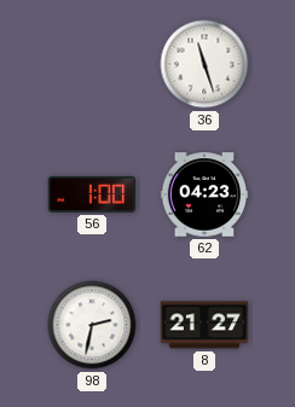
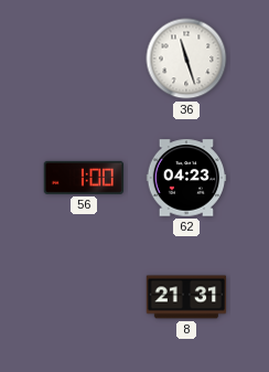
98: 2:32 -> none (92, 325)
8: 21:27 -> 21:31 (186, 297)
